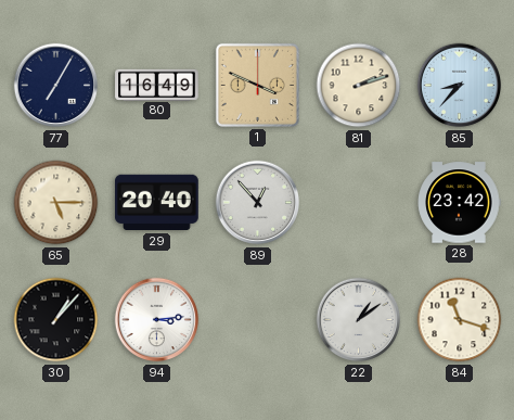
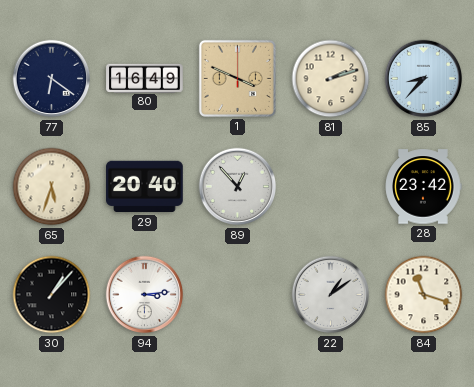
77: 7:05 -> 6:21 (52, 79)
65: 5:15 -> 5:33 (52, 187)
